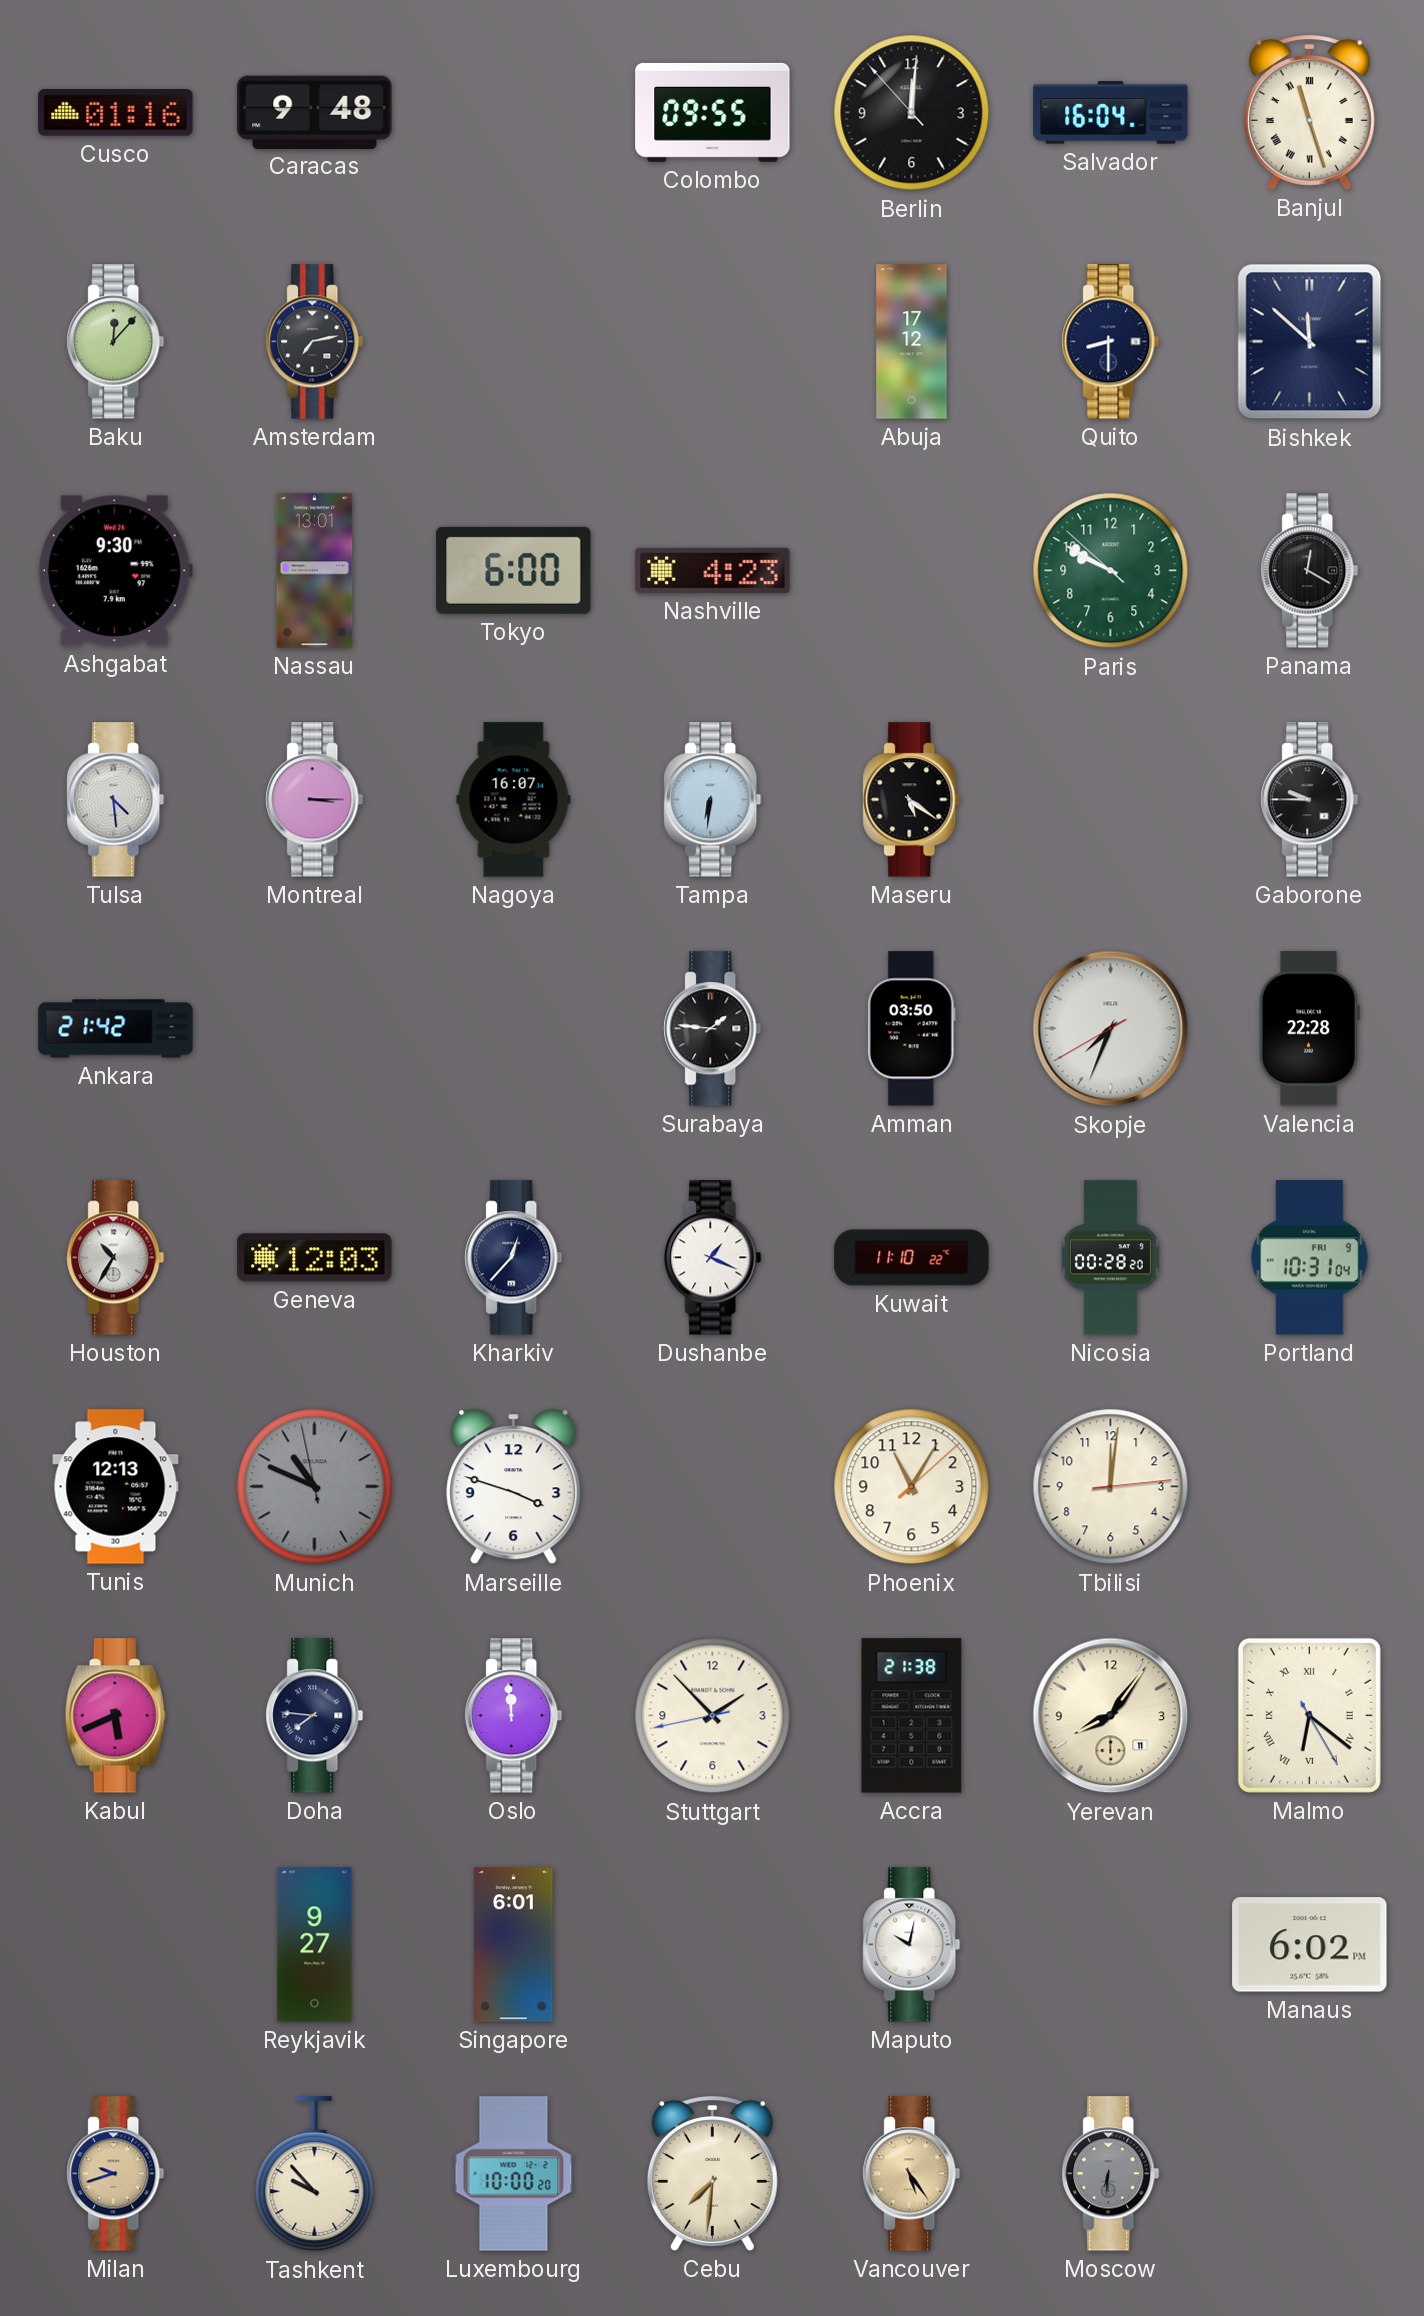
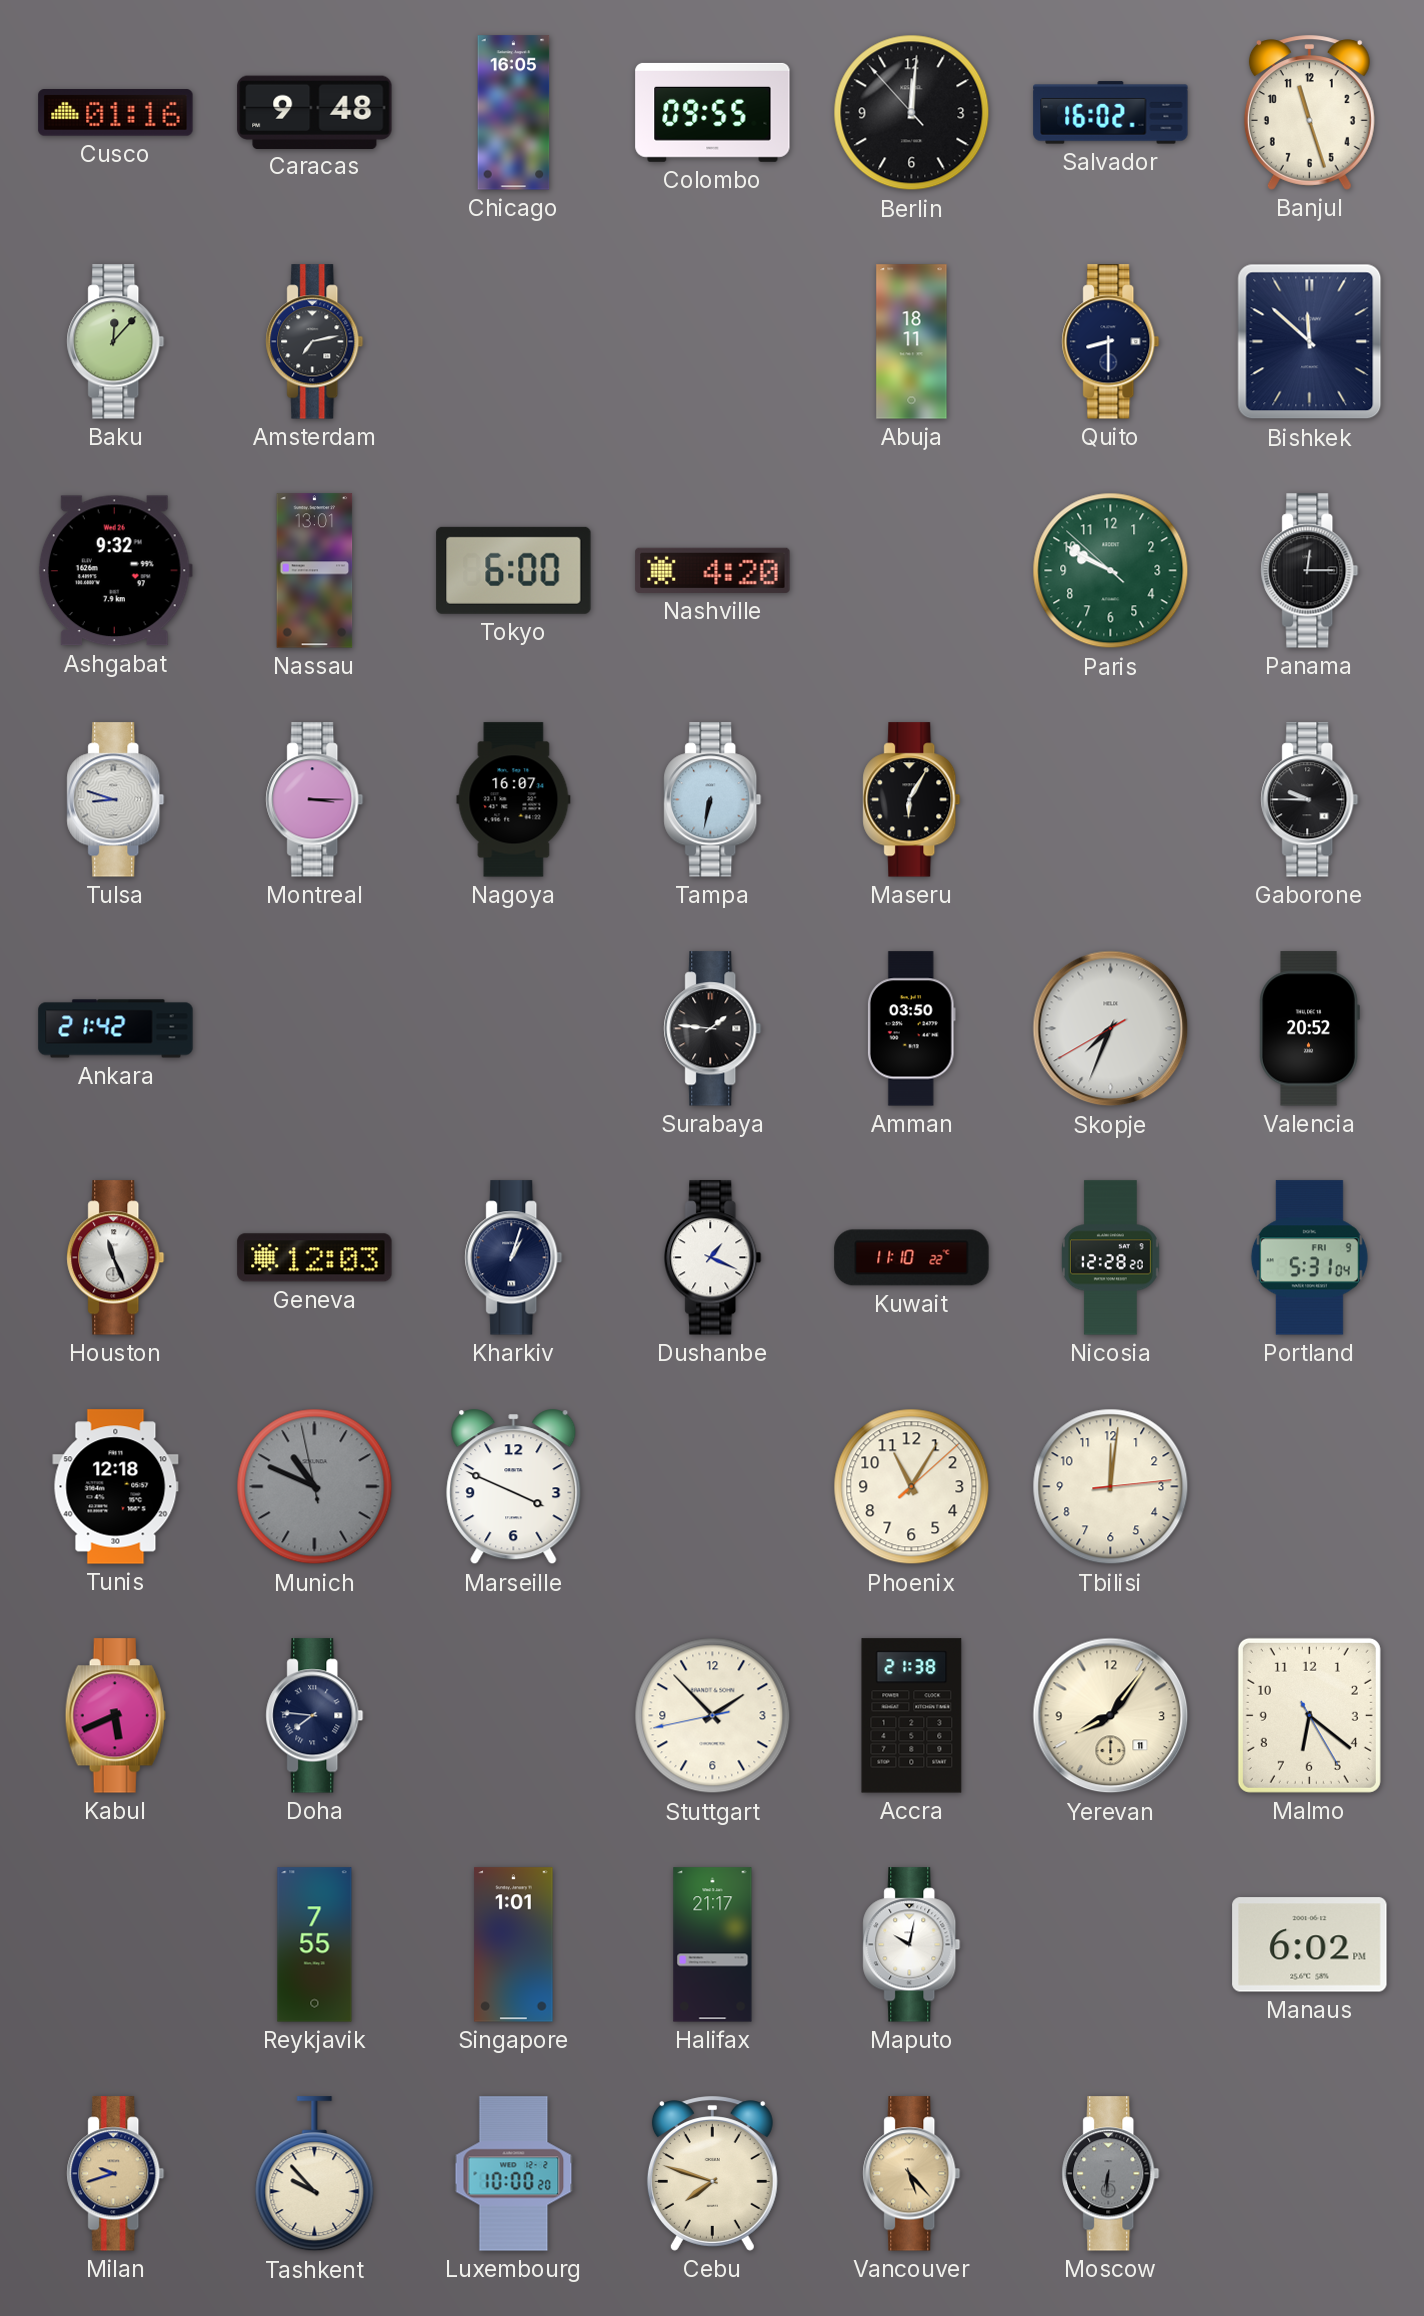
Chicago: none -> 16:05 (514, 113)
Salvador: 16:04 -> 16:02 (1111, 113)
Banjul numerals: Roman -> Arabic (1309, 113)
Abuja: 17:12 -> 18:11 (912, 342)
Ashgabat: 9:30 -> 9:32 (115, 571)
Nashville: 4:23 -> 4:20 (713, 570)
Panama: 12:20 -> 12:15 (1310, 571)
Tulsa: 4:29 -> 8:48 (116, 800)
Tampa: 6:31 -> 6:32 (713, 800)
Maseru: 5:21 -> 6:05 (912, 800)
Valencia: 22:28 -> 20:52 (1309, 1029)
Houston: 10:35 -> 11:26 (116, 1258)
Kharkiv: 12:37 -> 1:03 (514, 1258)
Nicosia: 00:28 -> 12:28 (1110, 1258)
Portland: 10:31 -> 5:31 (1309, 1258)
Tunis: 12:13 -> 12:18 (116, 1487)
Marseille: 3:48 -> 3:49 (514, 1487)
Oslo: 11:59 -> none (514, 1716)
Malmo numerals: Roman -> Arabic (1309, 1715)
Reykjavik: 9:27 -> 7:55 (315, 1945)
Singapore: 6:01 -> 1:01 (514, 1945)
Halifax: none -> 21:17 (713, 1945)
Cebu: 7:31 -> 7:48 (712, 2174)
Vancouver: 5:24 -> 5:23 (912, 2174)
